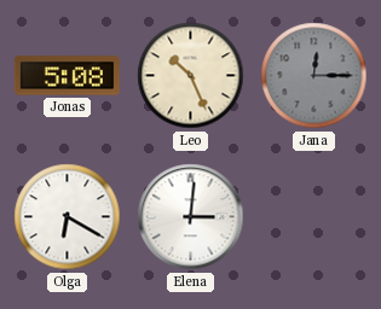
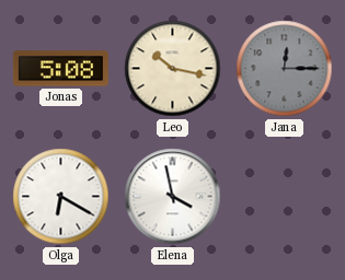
Leo: 10:26 -> 10:17 (173, 69)
Elena: 3:01 -> 3:58 (173, 197)
